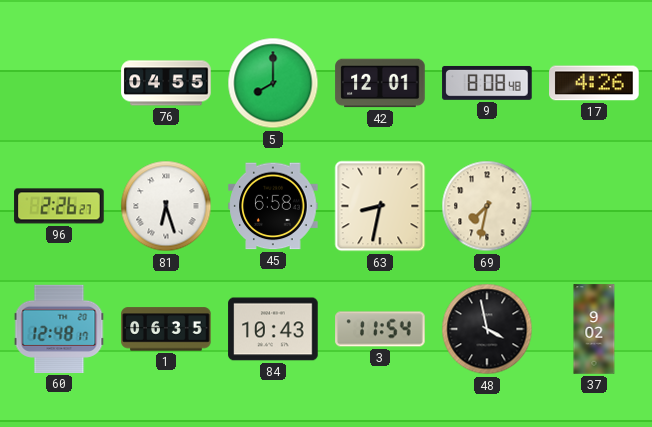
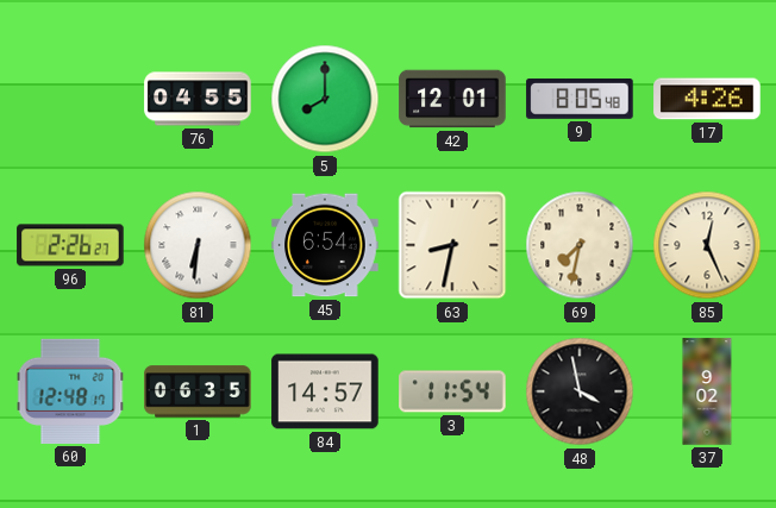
9: 8:08 -> 8:05 (580, 99)
81: 6:27 -> 6:31 (198, 245)
45: 6:58 -> 6:54 (325, 245)
85: none -> 12:26 (707, 245)
84: 10:43 -> 14:57 (325, 391)
